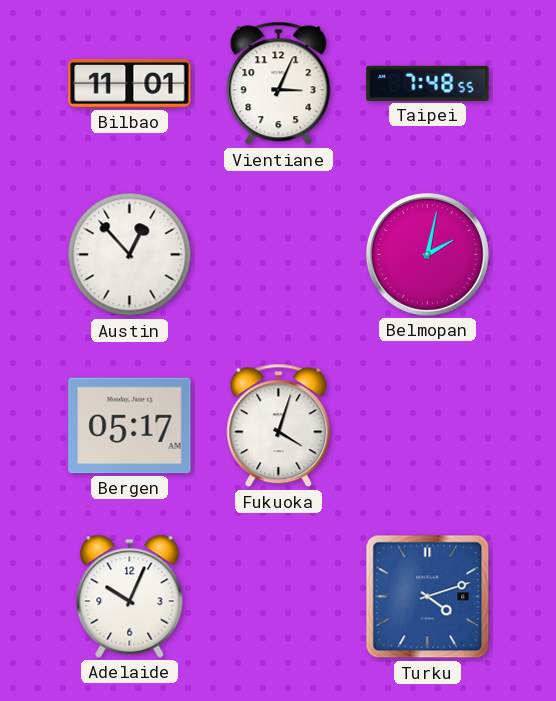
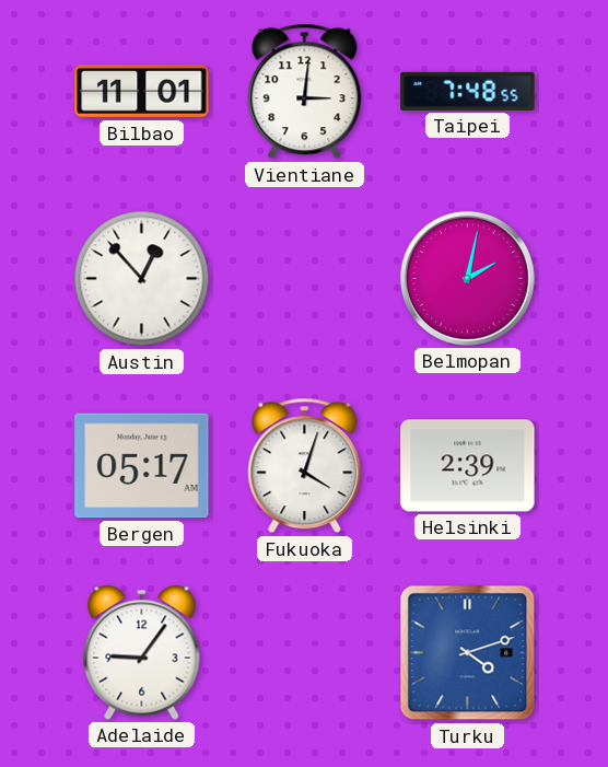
Vientiane: 3:04 -> 3:01 (305, 92)
Helsinki: none -> 2:39 (468, 466)
Adelaide: 10:04 -> 9:06 (142, 652)
